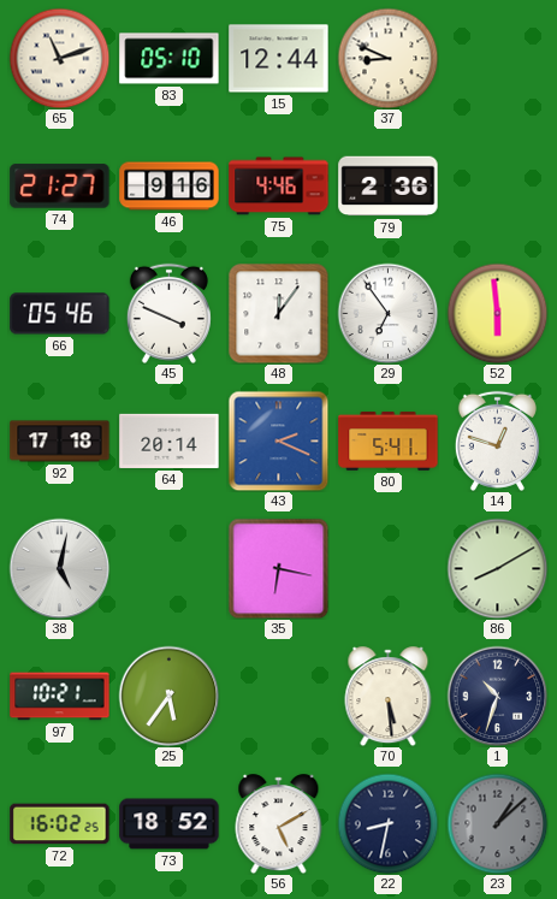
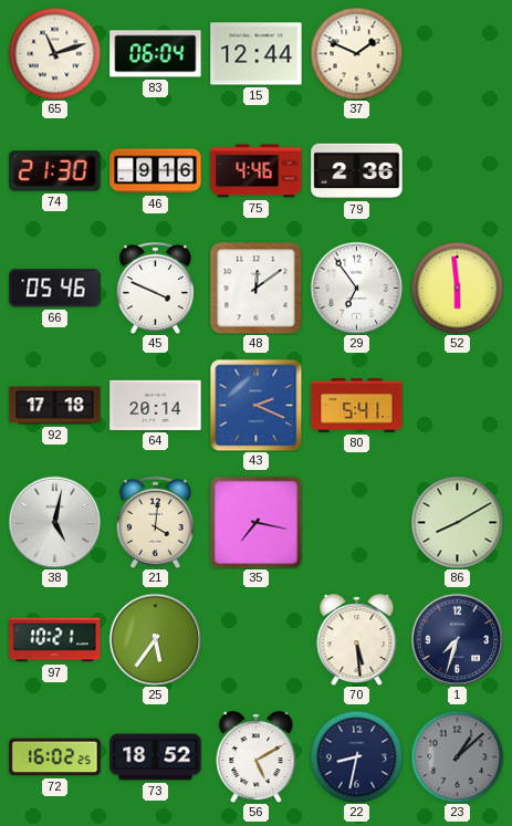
83: 05:10 -> 06:04 (156, 54)
37: 8:49 -> 1:49 (356, 53)
74: 21:27 -> 21:30 (55, 171)
48: 12:06 -> 12:09 (255, 287)
14: 12:48 -> none (497, 440)
21: none -> 4:01 (155, 522)
35: 6:17 -> 7:17 (255, 522)
1: 10:33 -> 7:33 (457, 639)
